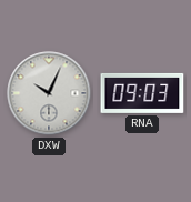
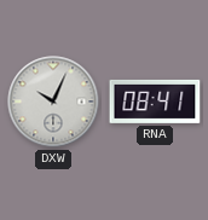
RNA: 09:03 -> 08:41 (155, 102)
